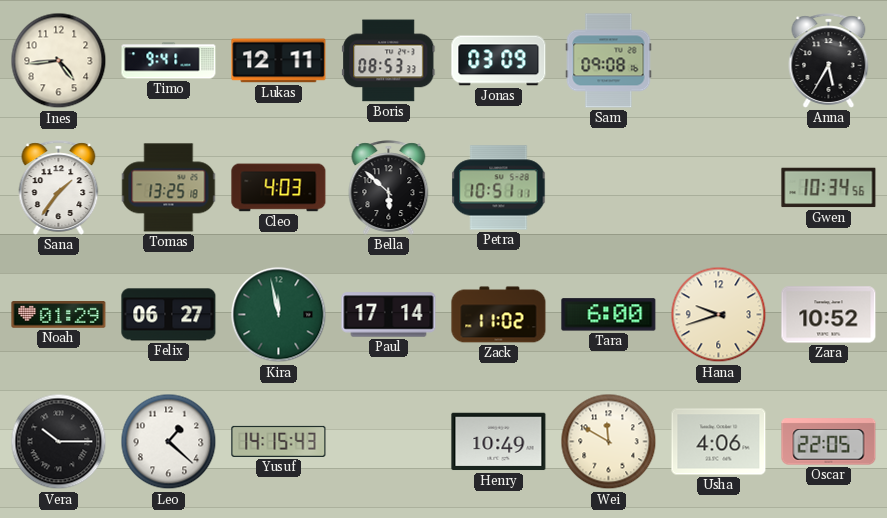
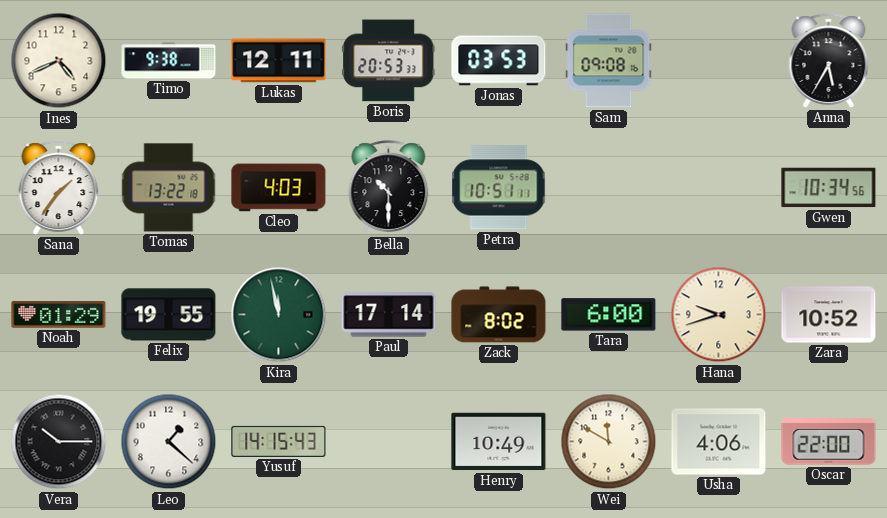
Ines: 4:44 -> 4:41 (59, 61)
Timo: 9:41 -> 9:38 (169, 61)
Boris: 08:53 -> 20:53 (389, 61)
Jonas: 03:09 -> 03:53 (499, 61)
Tomas: 13:25 -> 13:22 (169, 188)
Bella: 5:52 -> 10:30 (389, 188)
Felix: 06:27 -> 19:55 (169, 315)
Zack: 11:02 -> 8:02 (499, 315)
Oscar: 22:05 -> 22:00 (829, 442)
